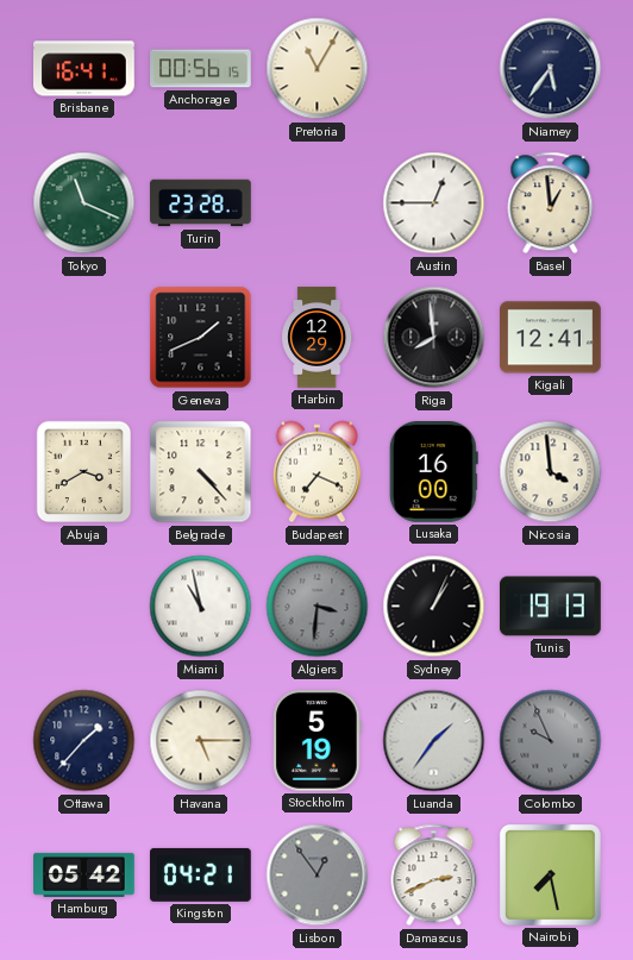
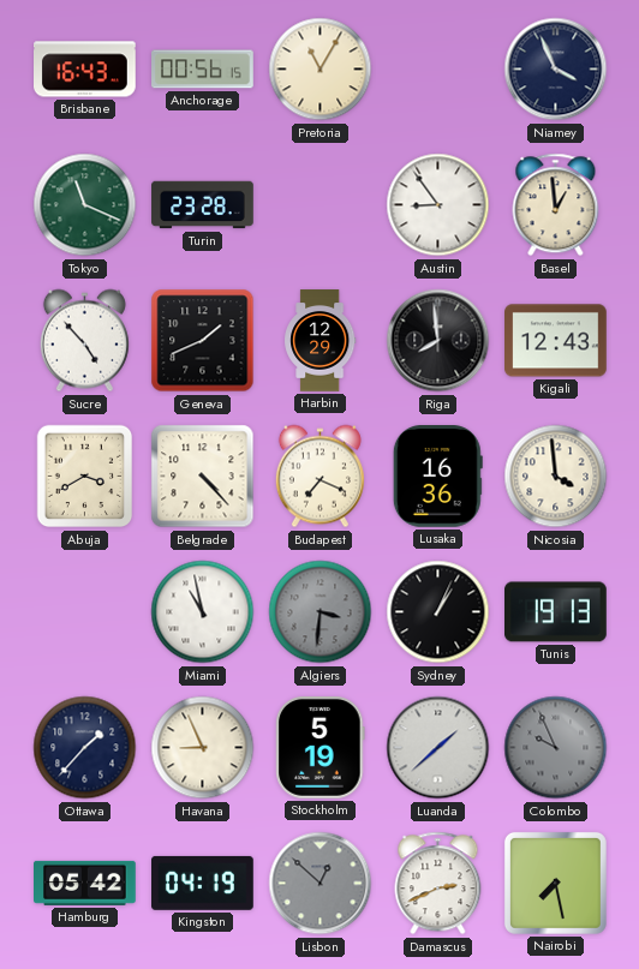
Brisbane: 16:41 -> 16:43 (85, 70)
Niamey: 5:36 -> 3:56 (556, 70)
Austin: 12:45 -> 8:54 (438, 205)
Sucre: none -> 4:53 (84, 341)
Kigali: 12:41 -> 12:43 (556, 341)
Lusaka: 16:00 -> 16:36 (437, 477)
Havana: 5:15 -> 8:56 (203, 748)
Luanda: 1:36 -> 1:38 (438, 748)
Kingston: 04:21 -> 04:19 (203, 883)
Lisbon: 12:54 -> 12:52 (321, 884)
